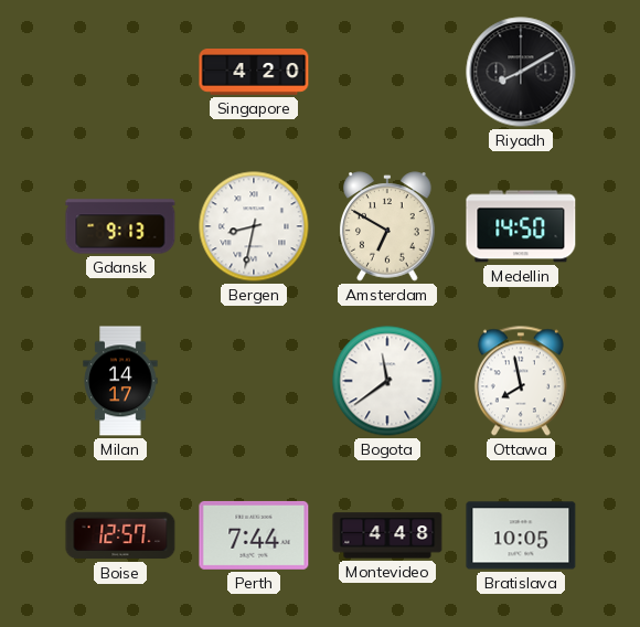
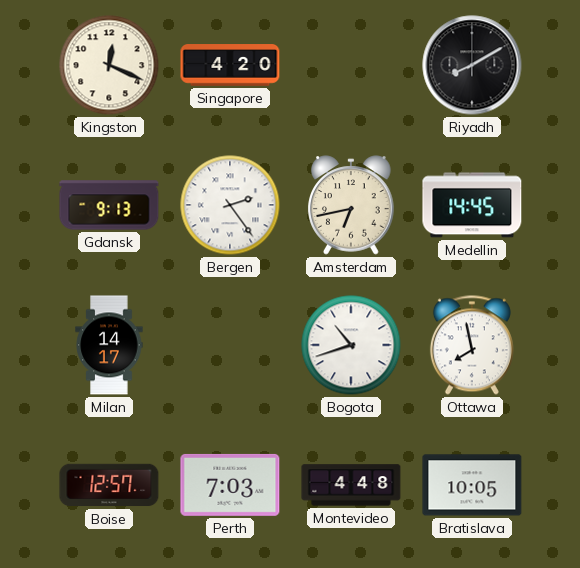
Kingston: none -> 12:19 (109, 65)
Bergen: 8:32 -> 2:24 (230, 205)
Amsterdam: 6:50 -> 6:43 (351, 205)
Medellin: 14:50 -> 14:45 (472, 205)
Bogota: 11:39 -> 10:42 (351, 345)
Perth: 7:44 -> 7:03 (230, 485)
